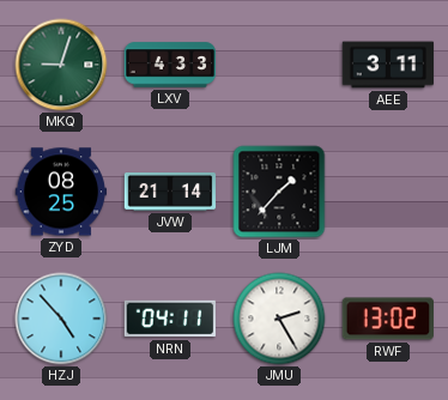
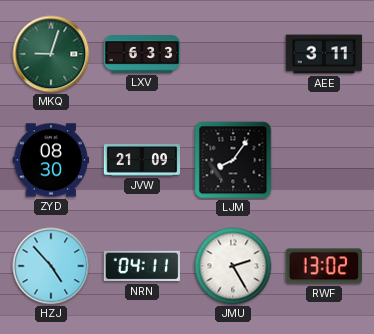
LXV: 4:33 -> 6:33 (142, 54)
ZYD: 08:25 -> 08:30 (51, 160)
JVW: 21:14 -> 21:09 (142, 161)
LJM: 1:37 -> 8:06 (233, 160)
